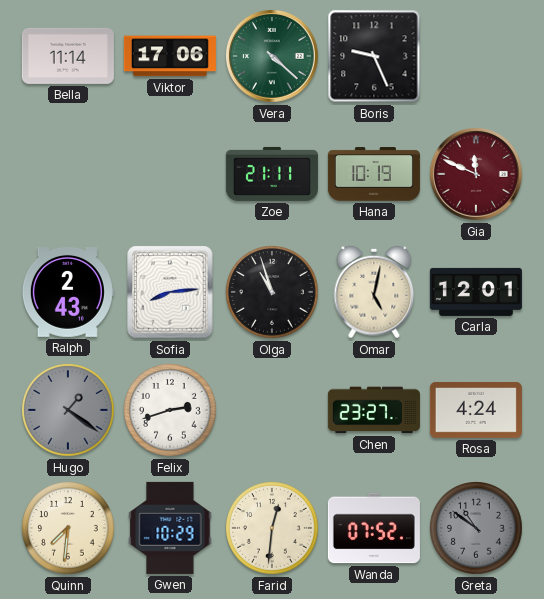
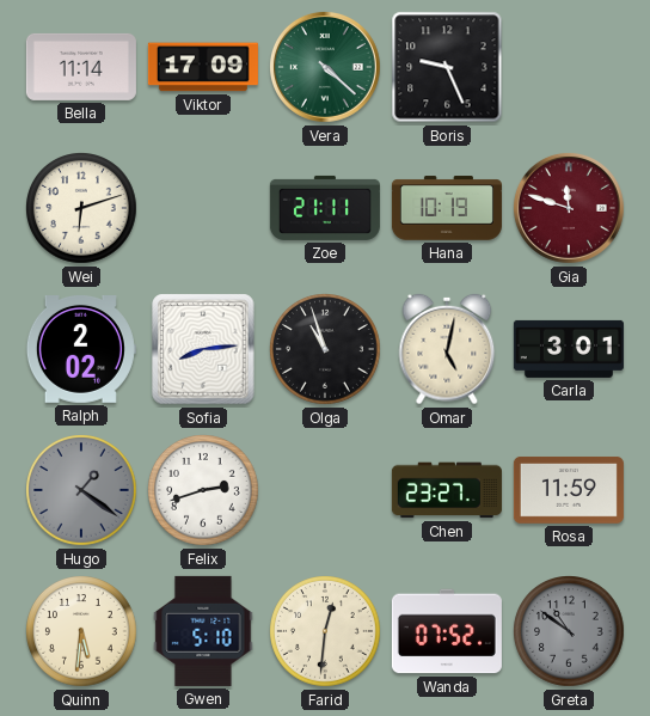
Viktor: 17:06 -> 17:09 (203, 67)
Wei: none -> 6:12 (82, 209)
Gia: 11:49 -> 11:48 (569, 208)
Ralph: 2:43 -> 2:02 (81, 350)
Carla: 12:01 -> 3:01 (569, 349)
Rosa: 4:24 -> 11:59 (569, 490)
Quinn: 7:31 -> 5:31 (82, 632)
Gwen: 10:29 -> 5:10 (203, 631)
